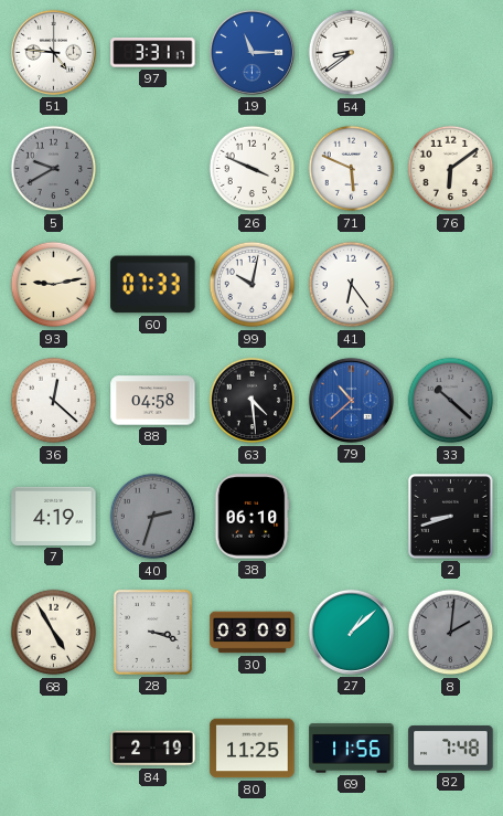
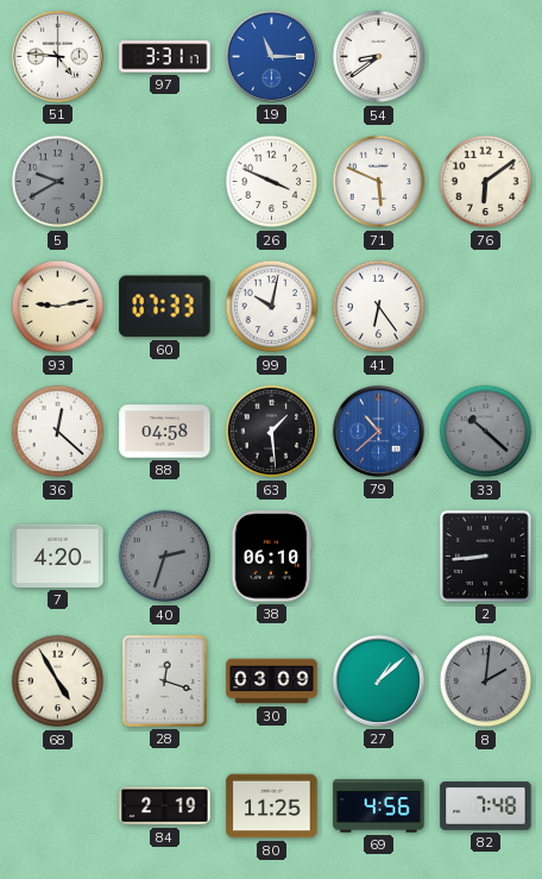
63: 4:29 -> 1:29 (272, 432)
7: 4:19 -> 4:20 (58, 555)
2: 8:42 -> 8:44 (485, 555)
28: 3:18 -> 12:18 (164, 680)
69: 11:56 -> 4:56 (379, 806)
